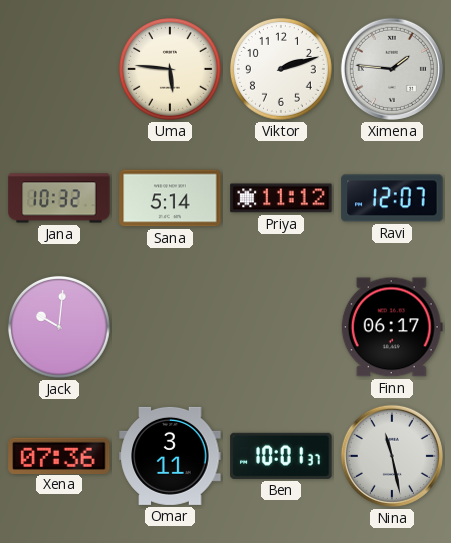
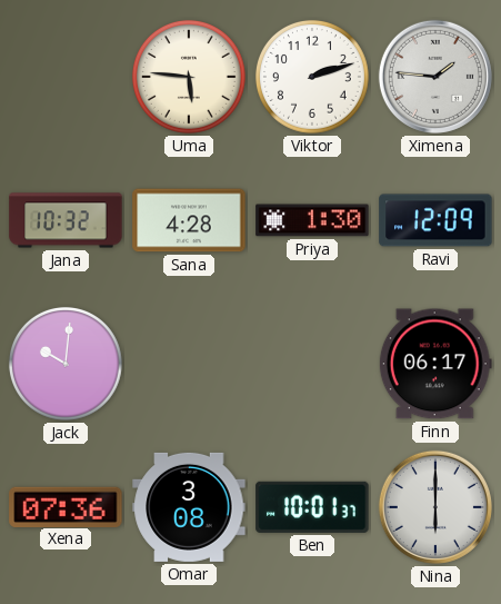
Sana: 5:14 -> 4:28 (189, 220)
Priya: 11:12 -> 1:30 (312, 220)
Ravi: 12:07 -> 12:09 (435, 220)
Omar: 3:11 -> 3:08 (189, 507)
Nina: 11:28 -> 6:00 (435, 507)
